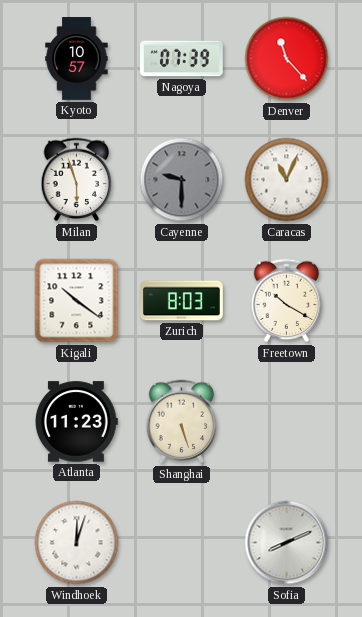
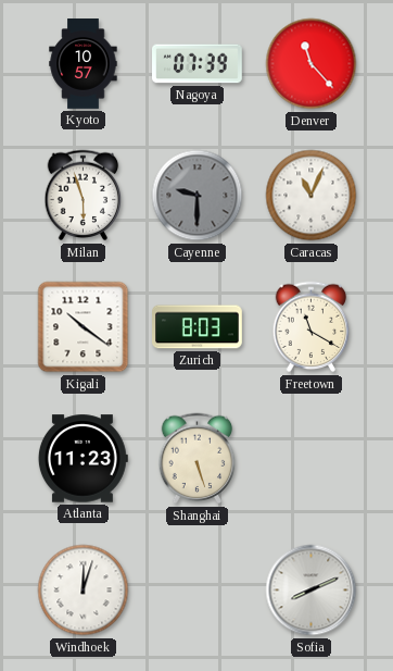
Freetown: 10:20 -> 11:20 (312, 327)
